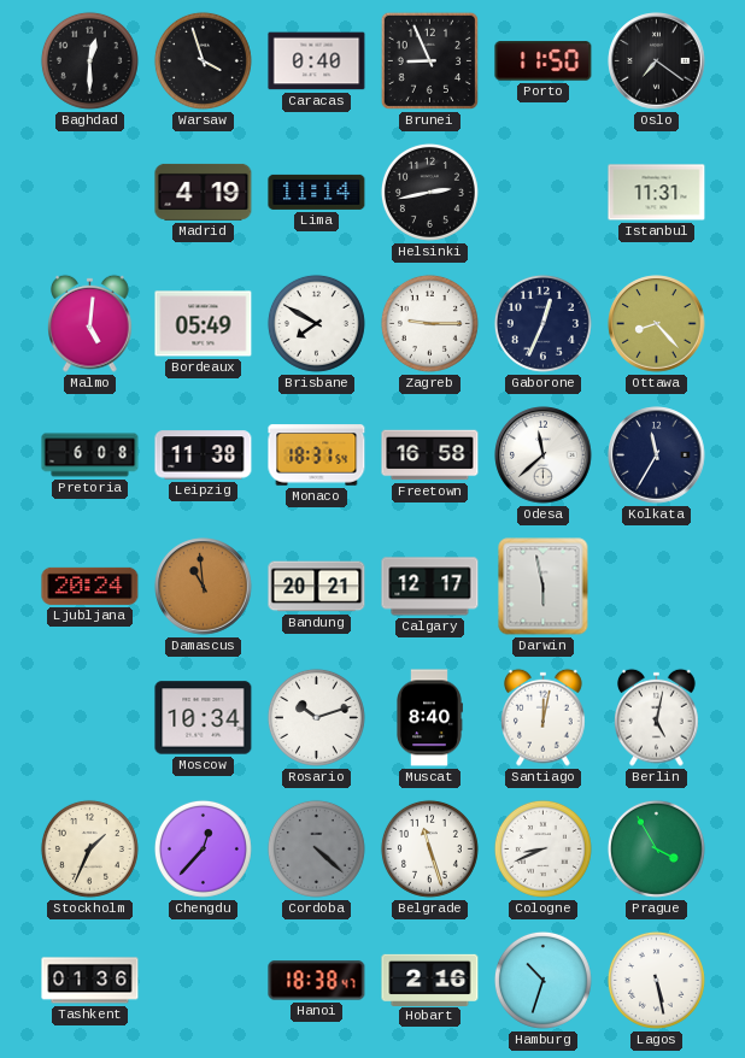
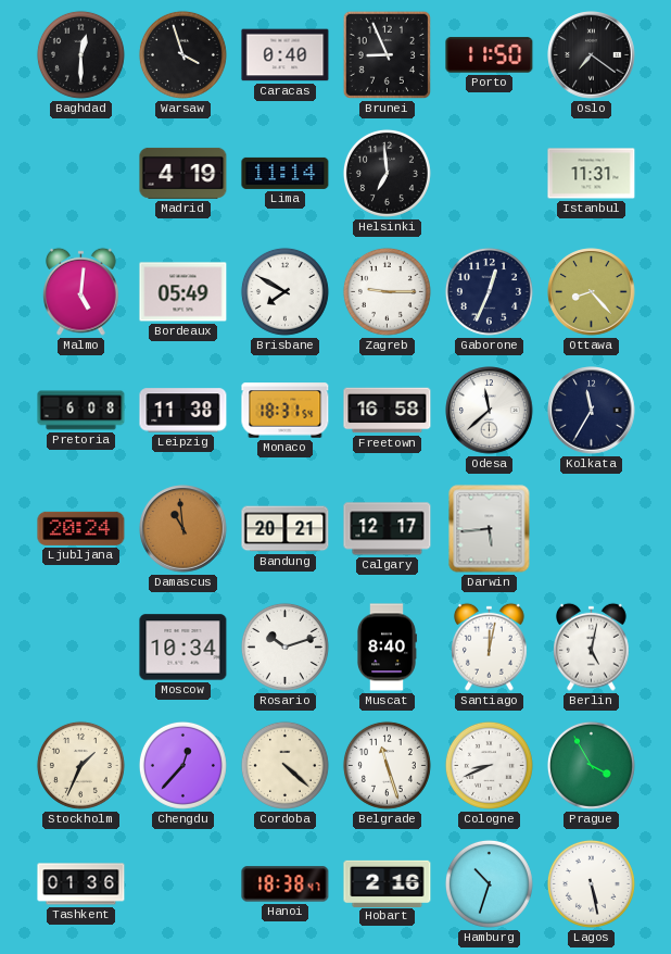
Helsinki: 2:43 -> 6:59 (387, 173)
Darwin: 5:58 -> 5:44 (490, 529)
Cordoba dial: grey -> cream (284, 765)
